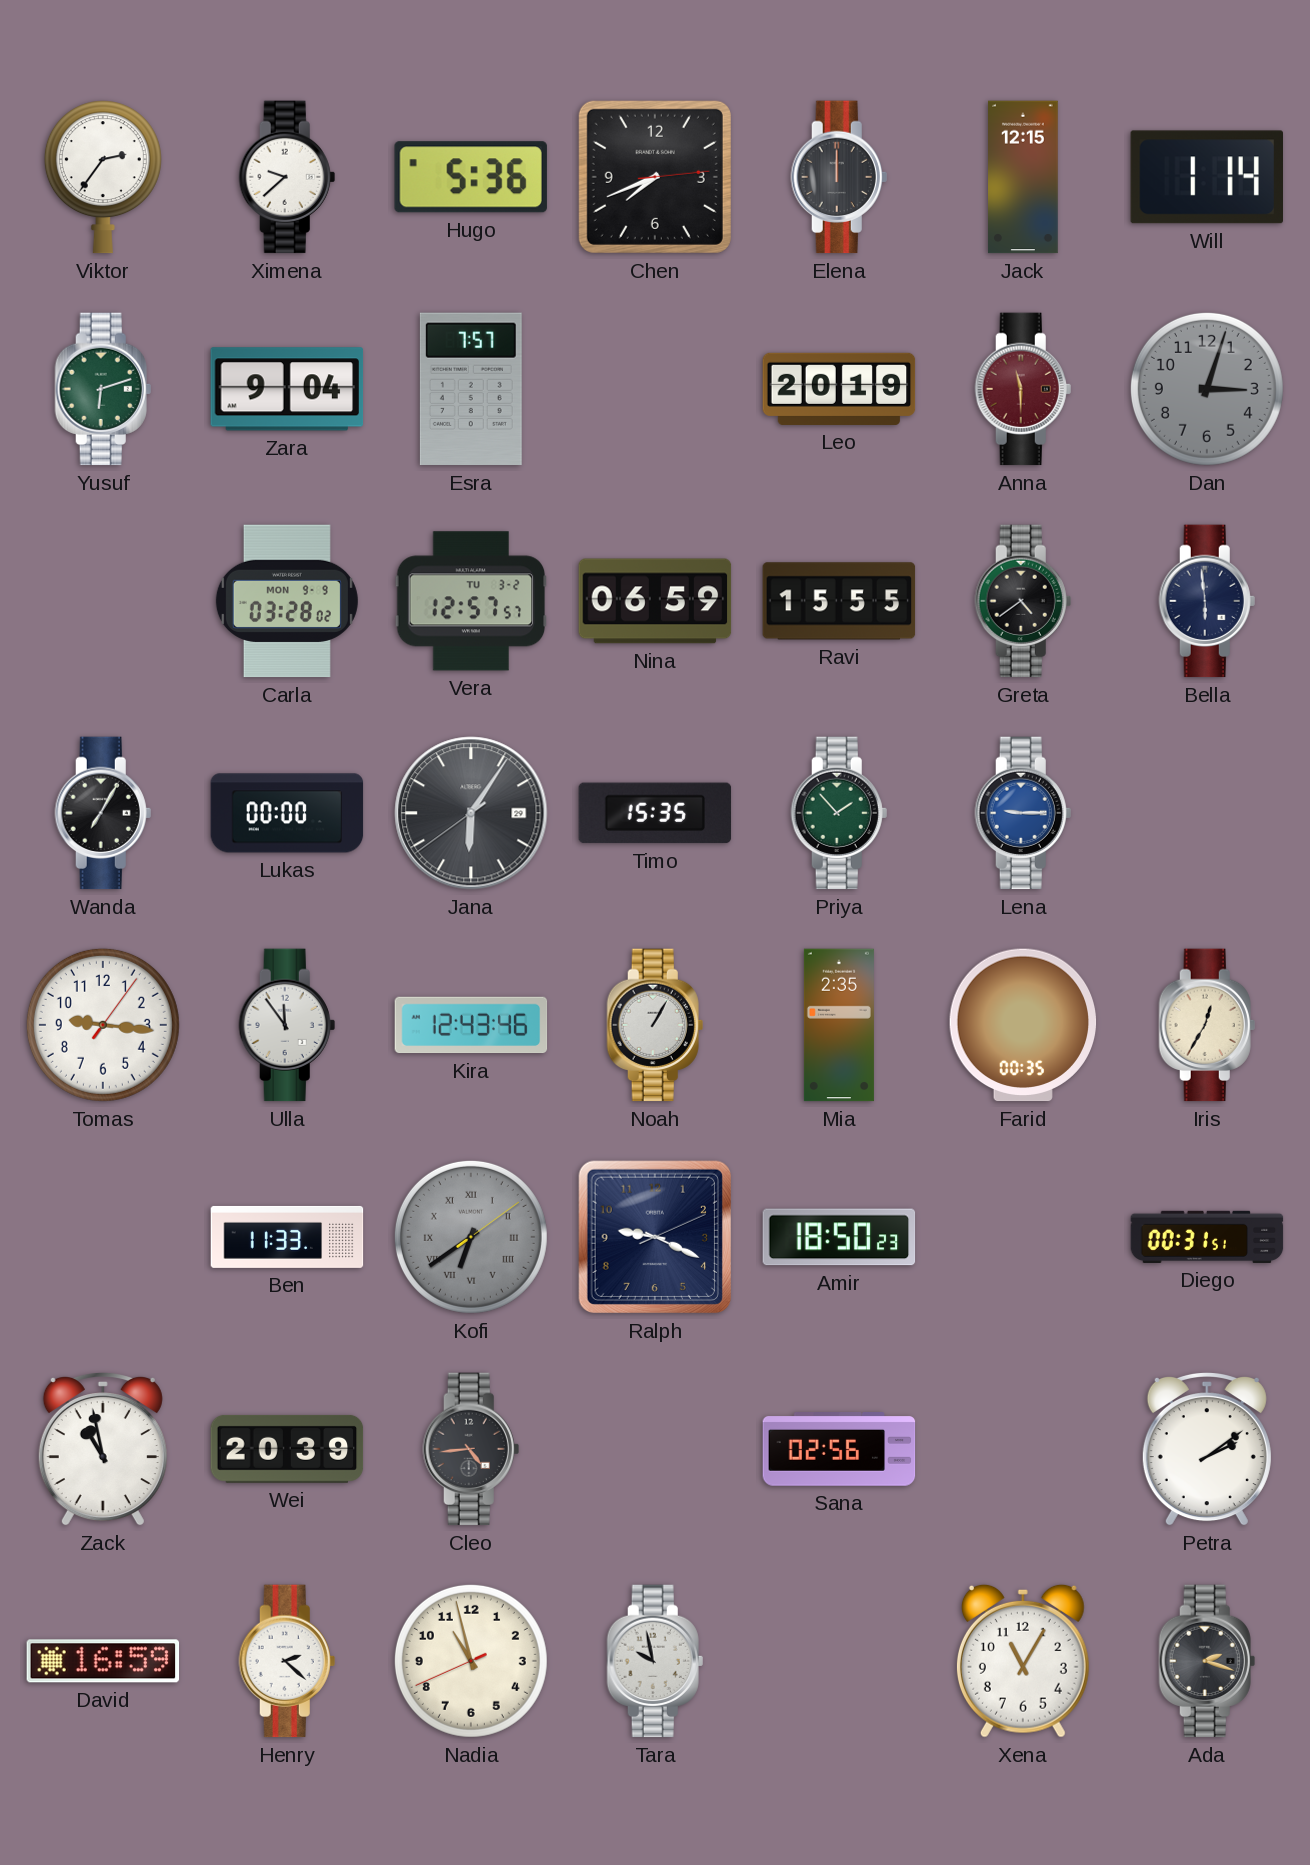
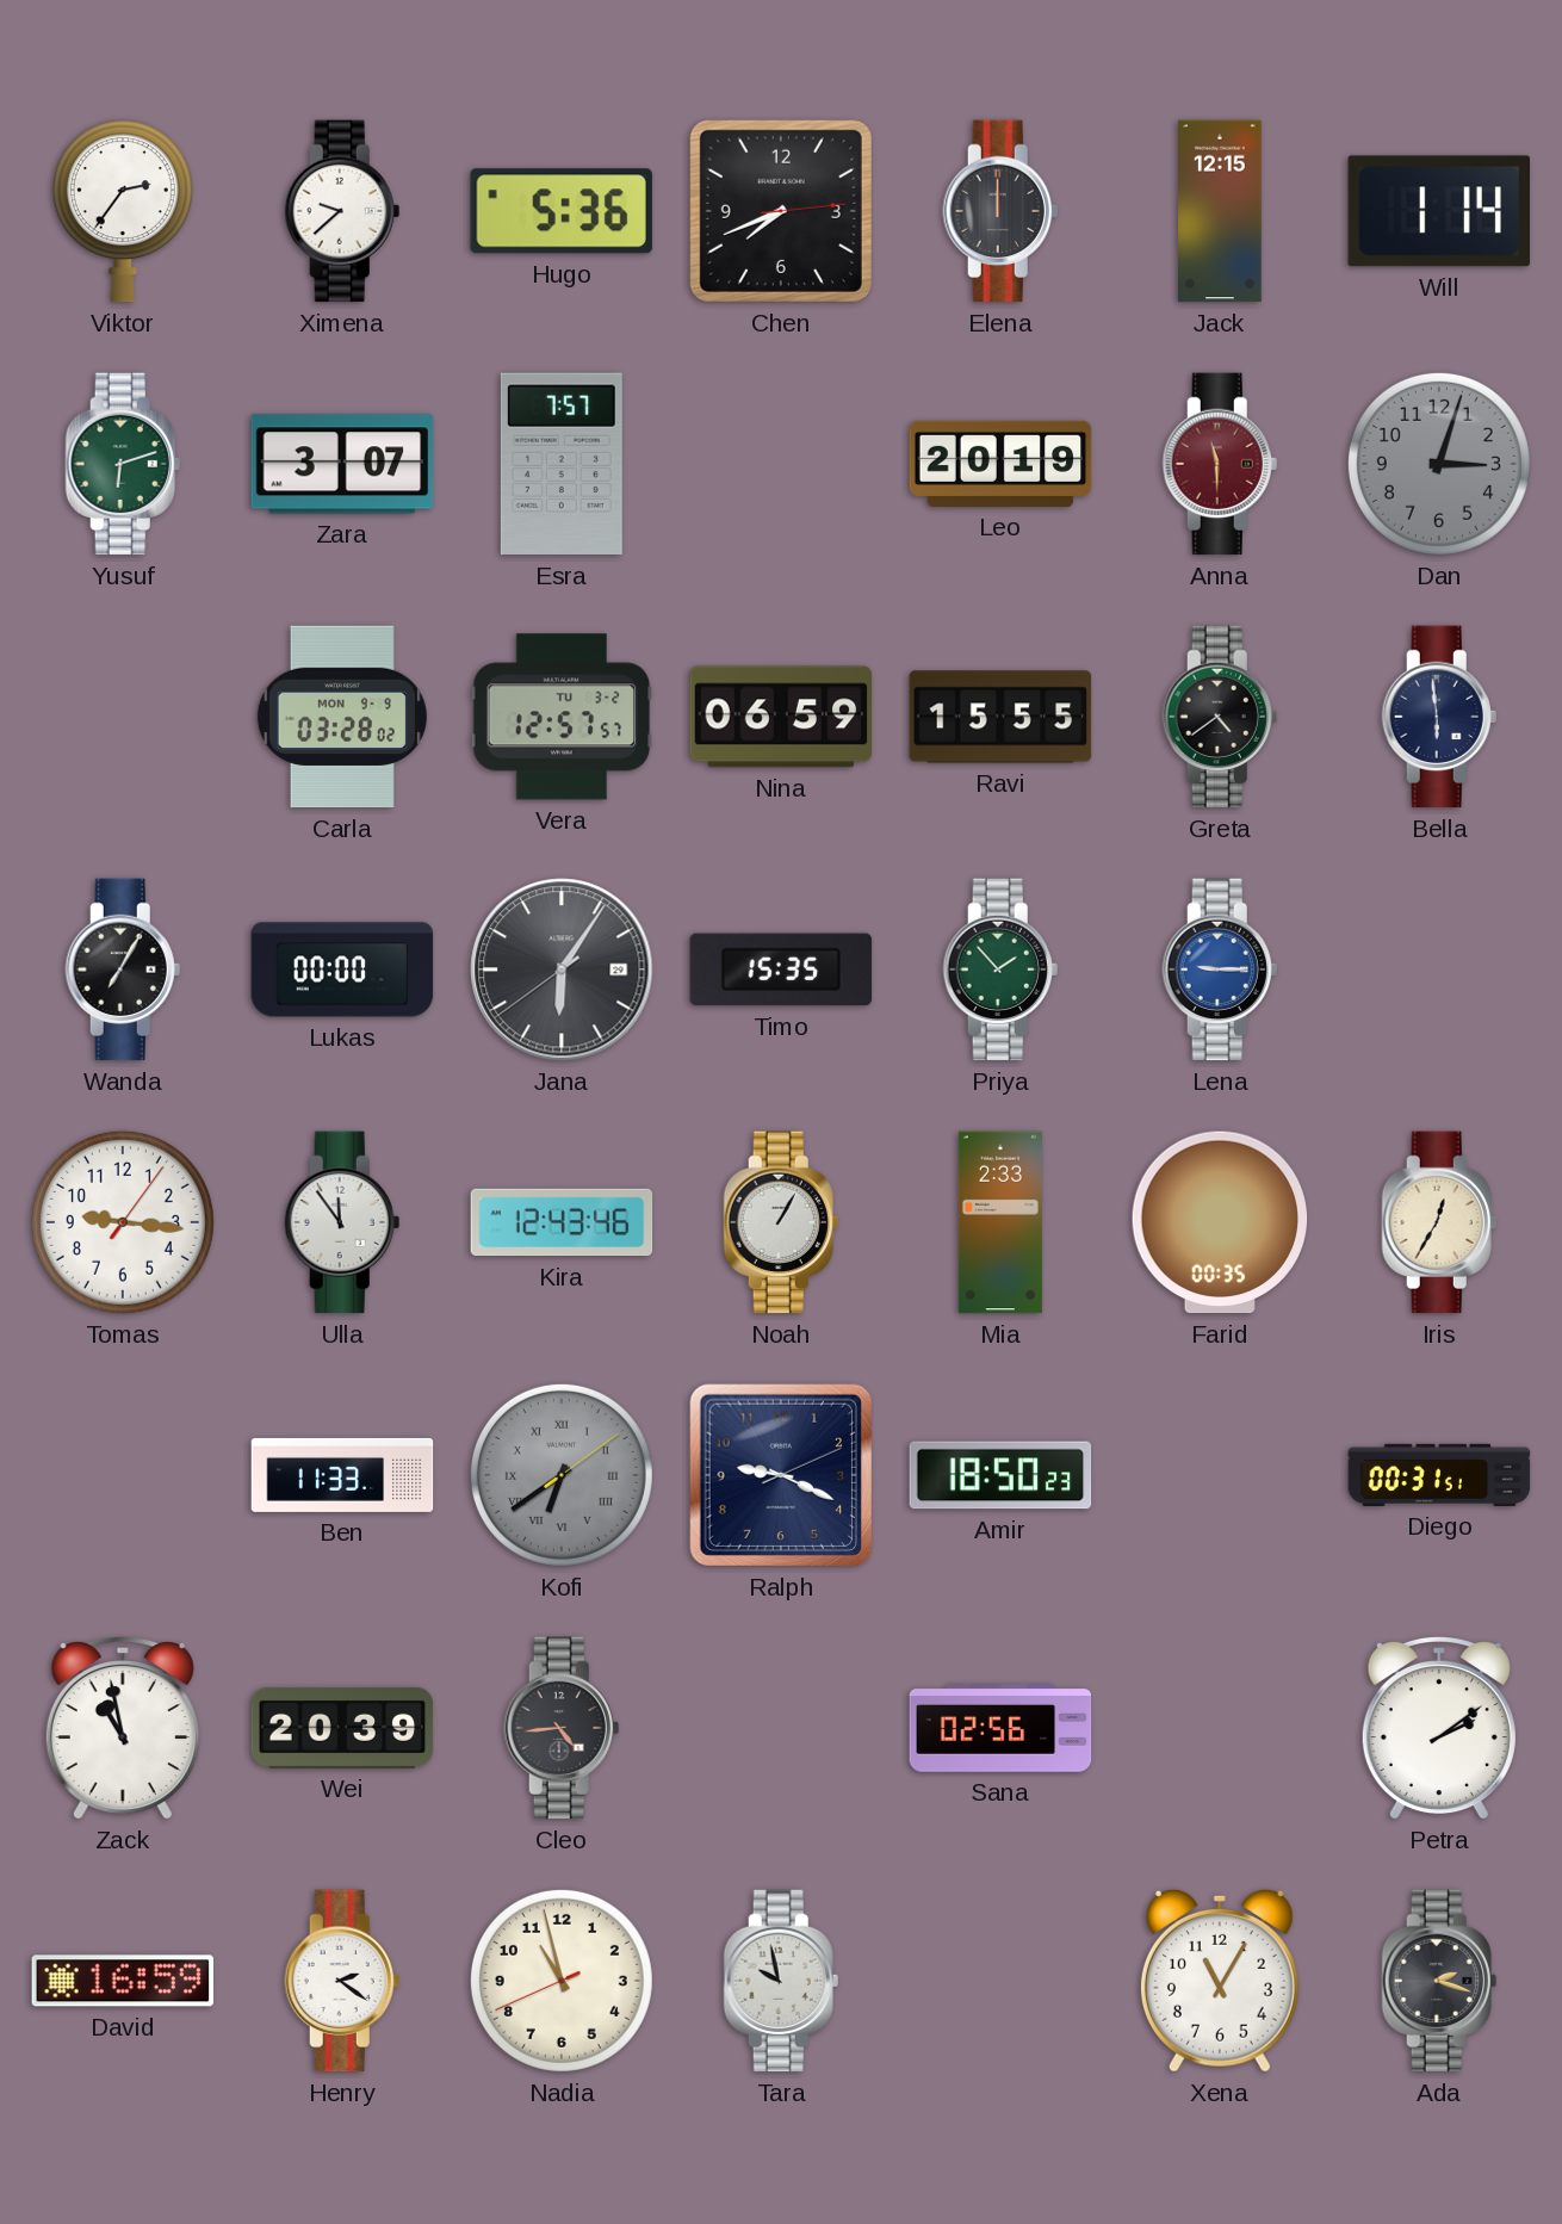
Zara: 9:04 -> 3:07 (342, 464)
Mia: 2:35 -> 2:33 (1000, 1222)
Henry: 2:22 -> 2:21 (342, 1981)
